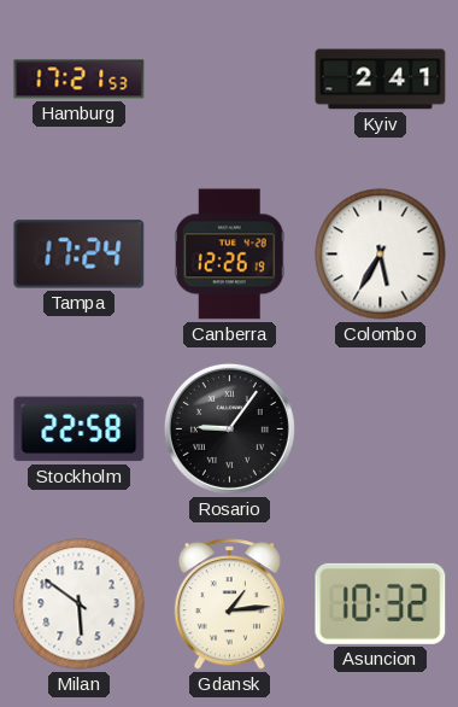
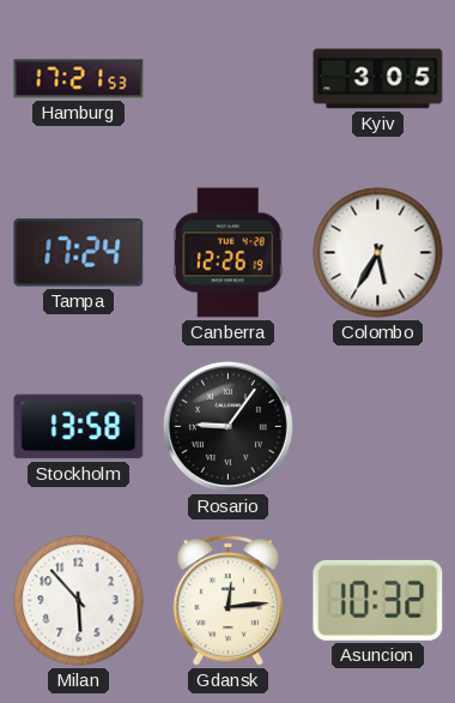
Kyiv: 2:41 -> 3:05 (378, 79)
Stockholm: 22:58 -> 13:58 (79, 427)
Milan: 5:51 -> 5:53 (79, 601)
Gdansk: 1:14 -> 12:14 (227, 601)
